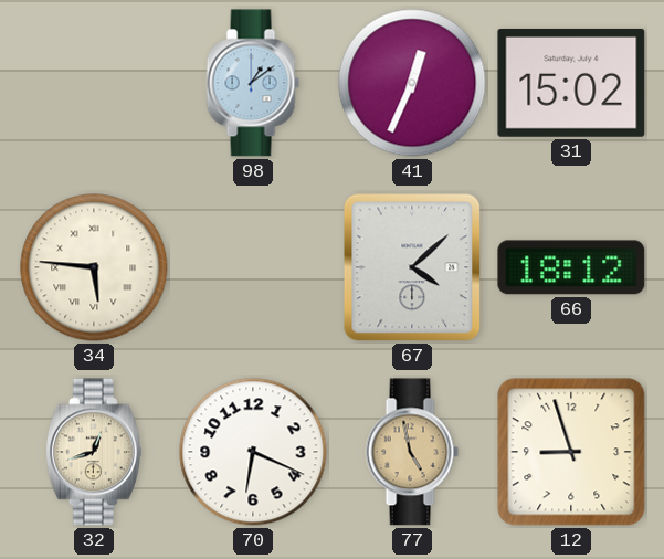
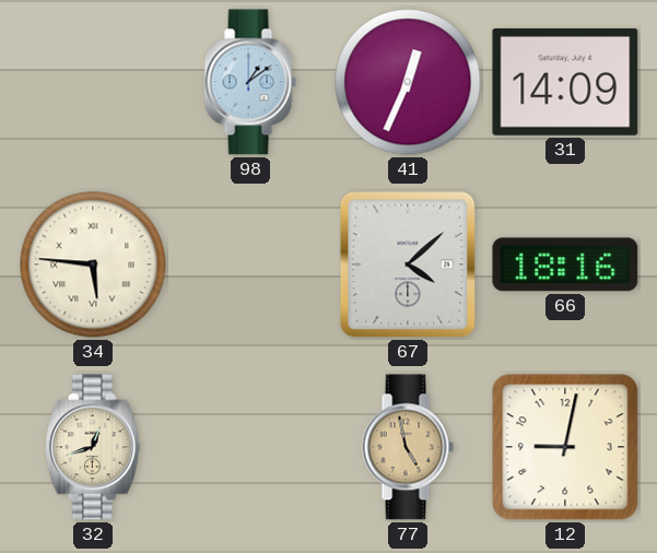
31: 15:02 -> 14:09 (565, 82)
66: 18:12 -> 18:16 (565, 264)
70: 6:19 -> none (253, 452)
12: 8:57 -> 9:02 (565, 447)
